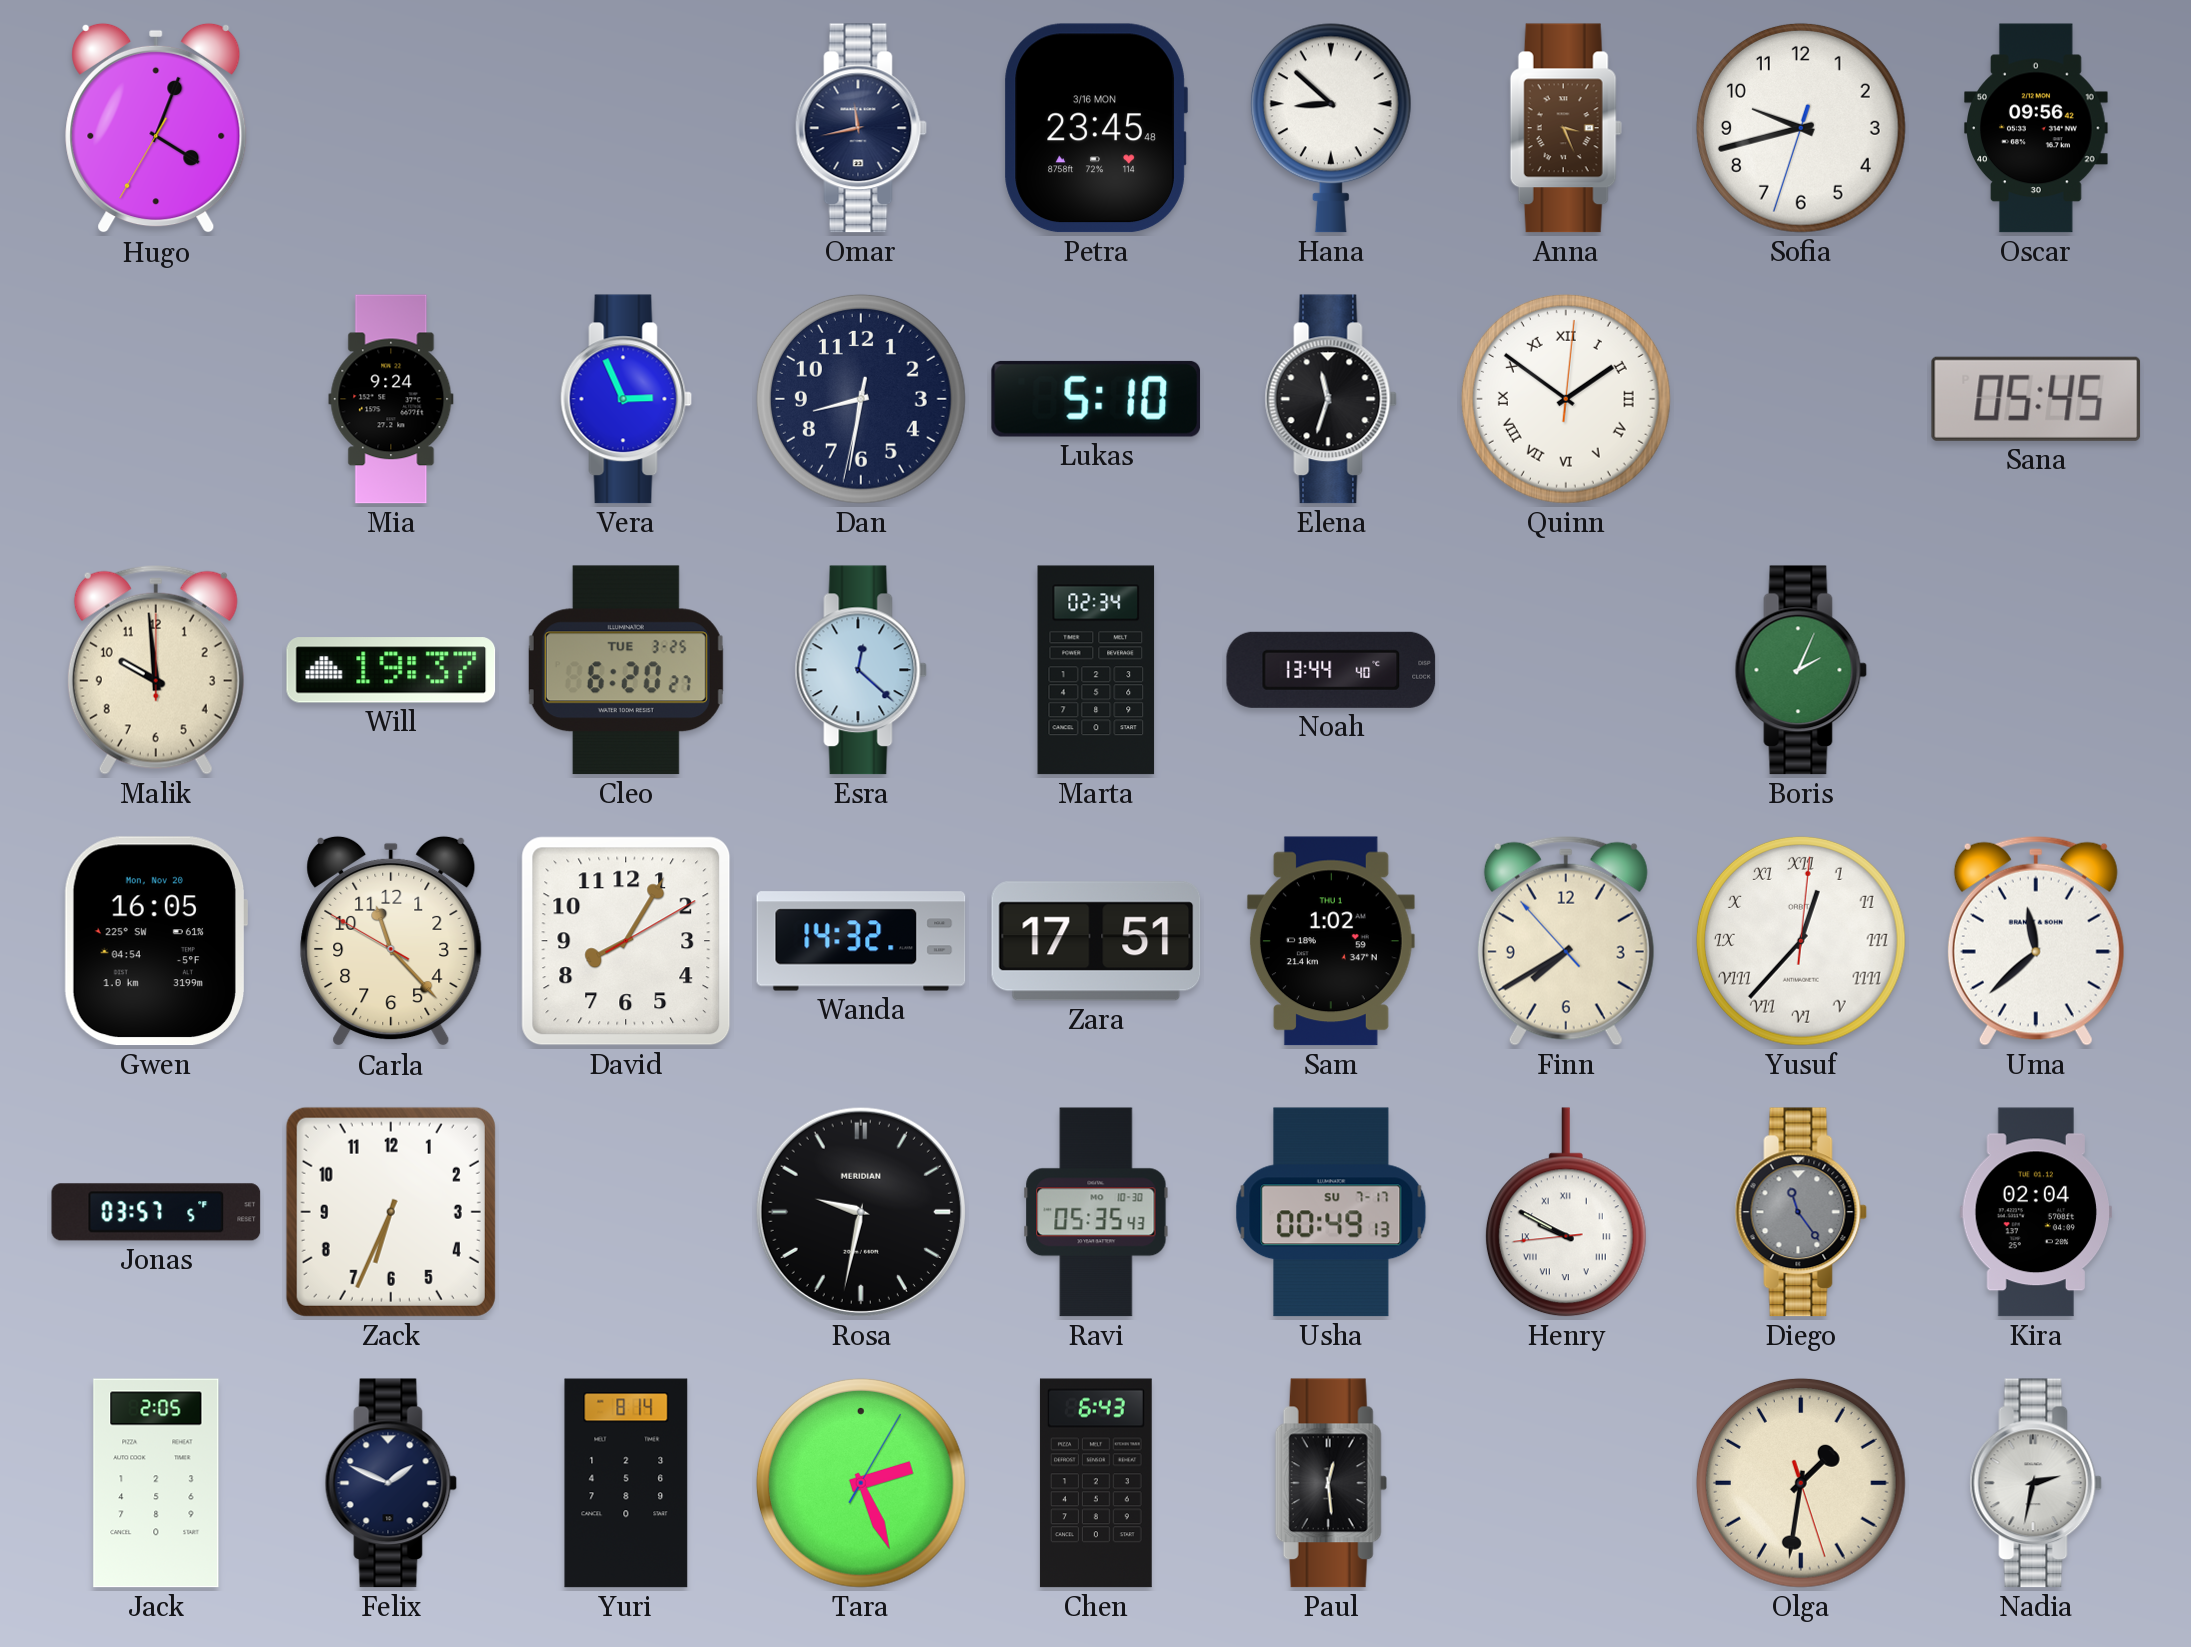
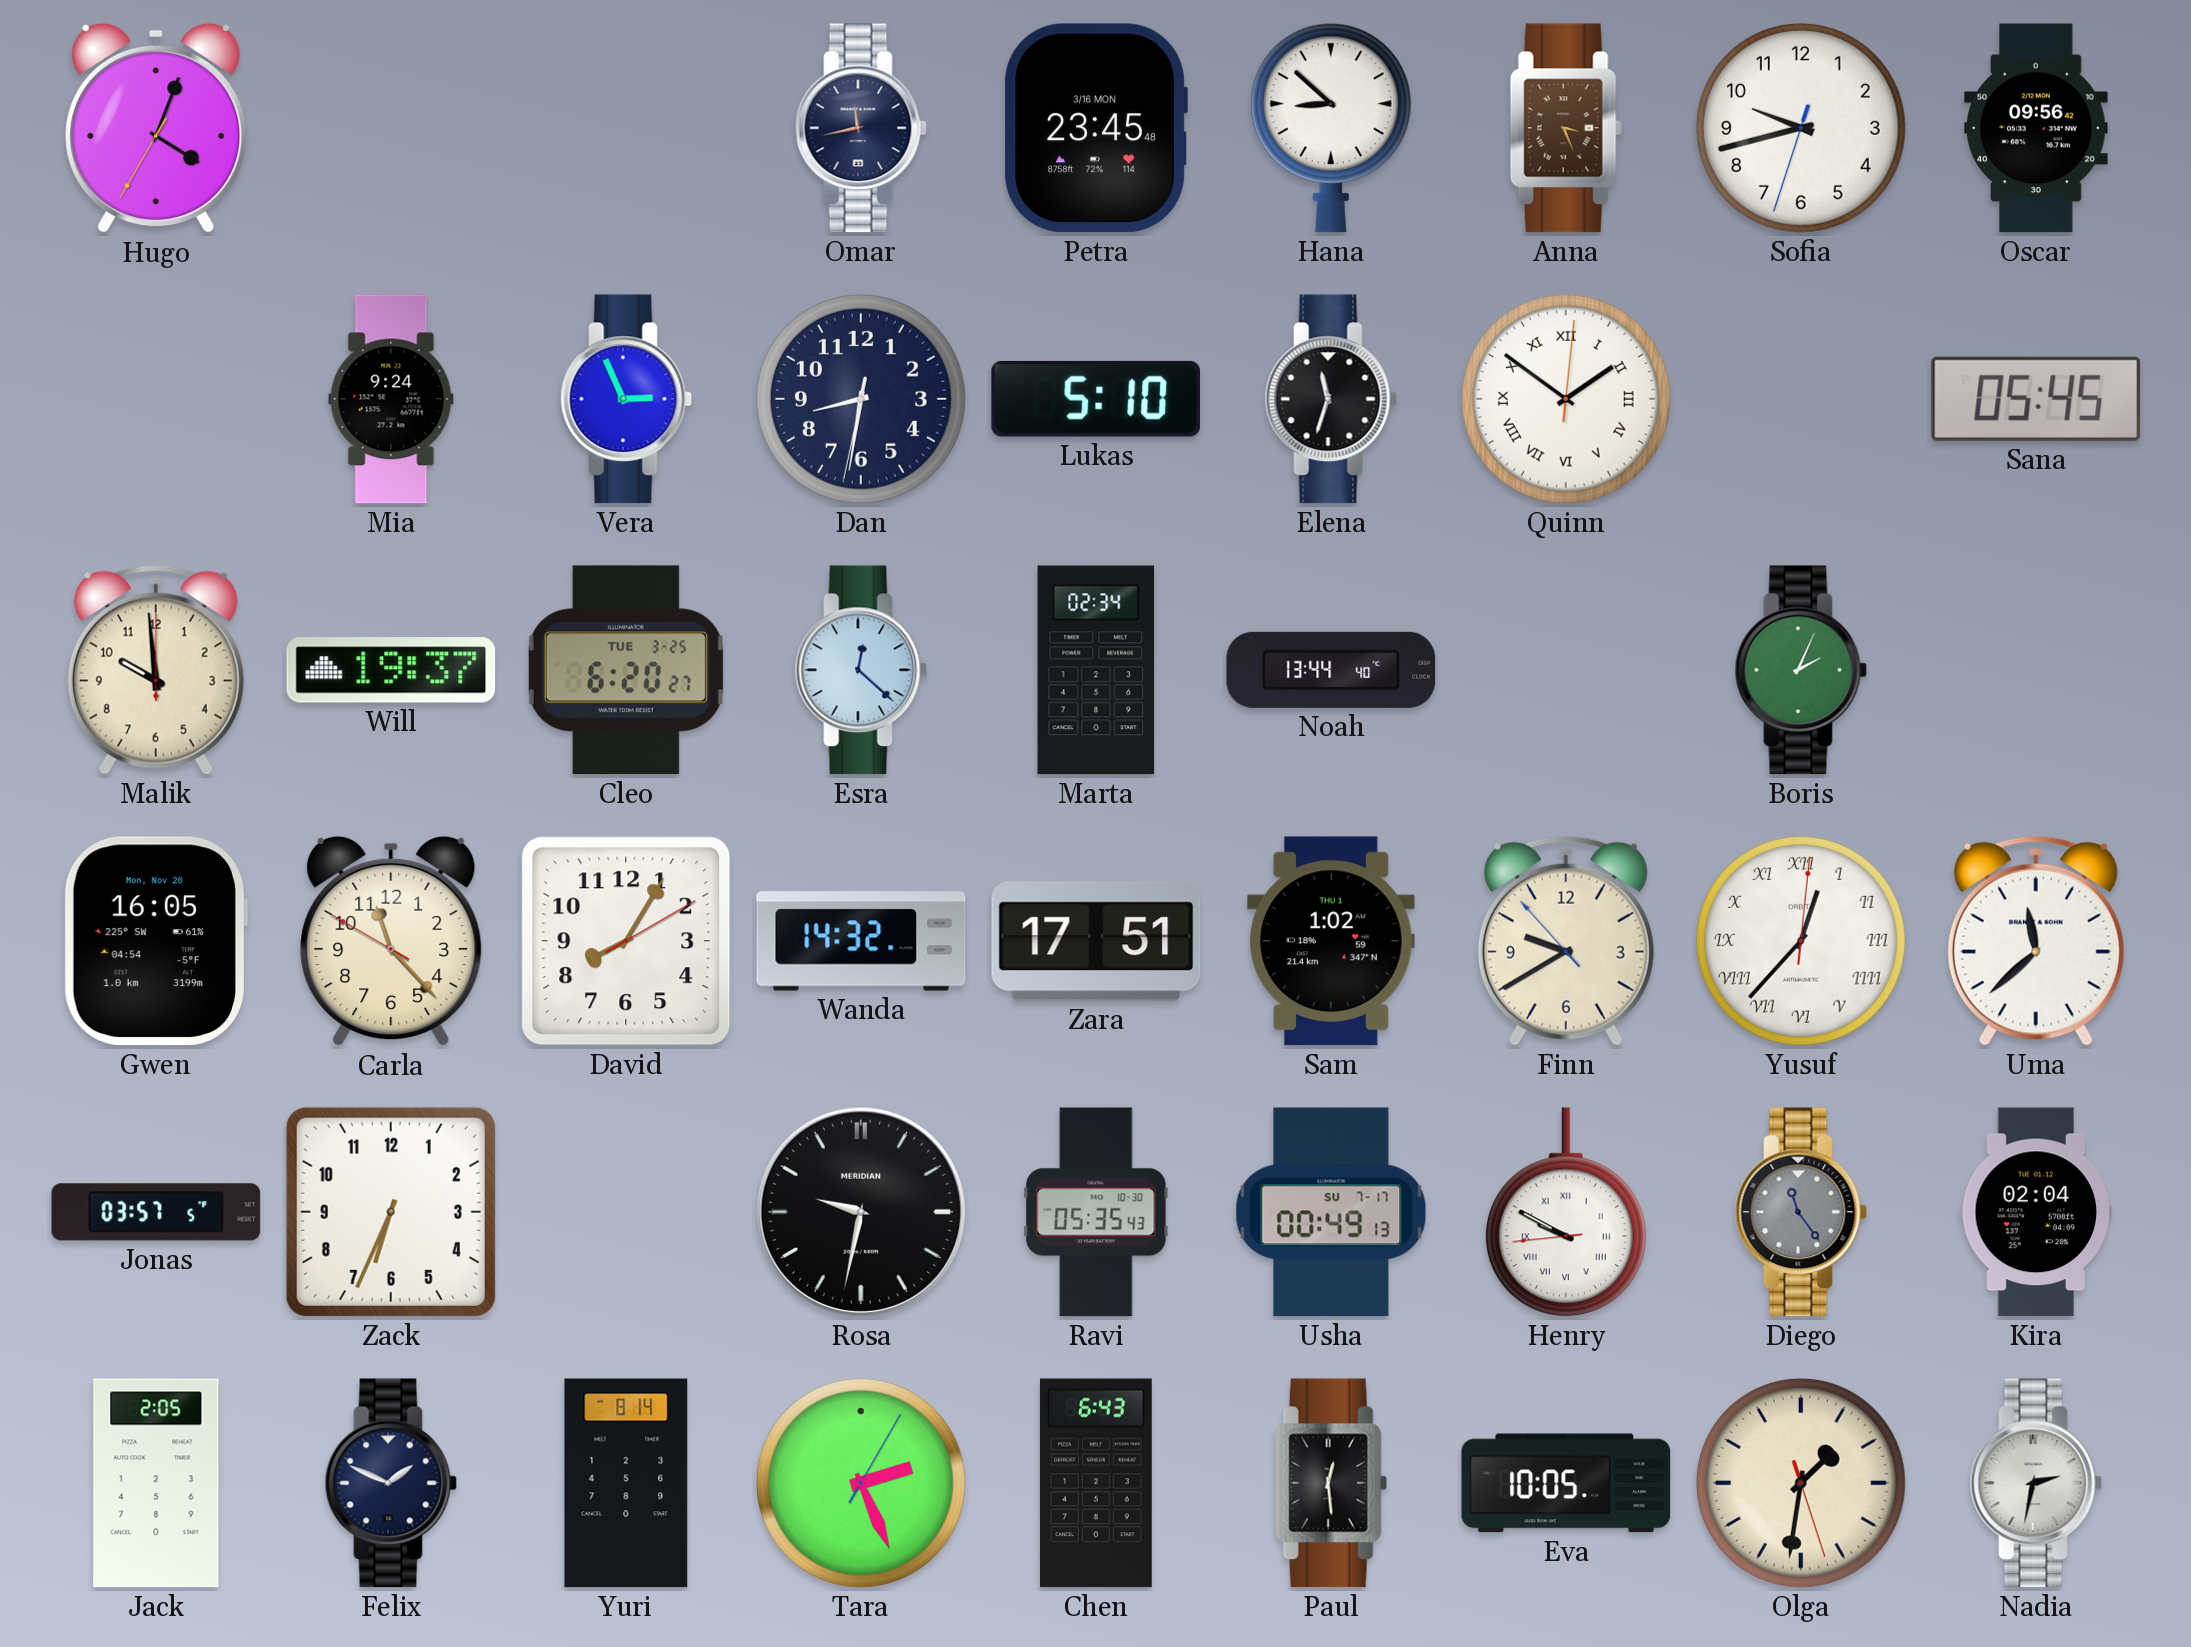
Finn: 7:39 -> 9:39 (1566, 941)
Eva: none -> 10:05 (1566, 1483)
